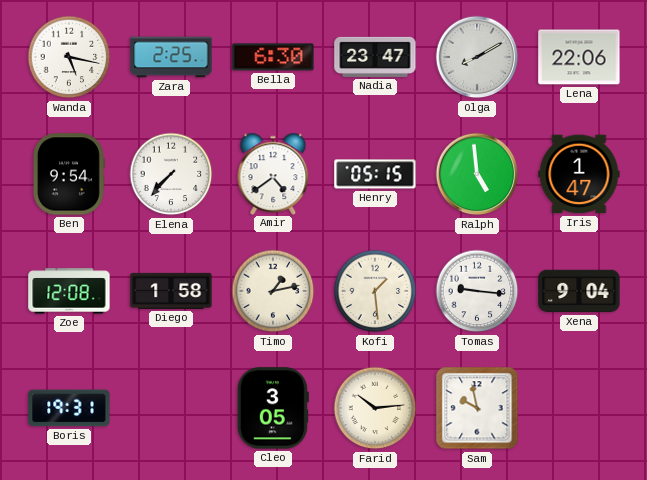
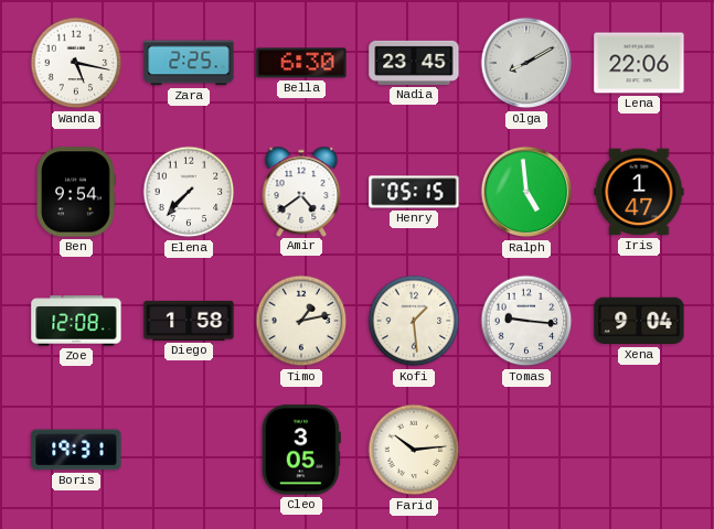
Nadia: 23:47 -> 23:45 (414, 63)
Sam: 9:58 -> none (477, 408)
